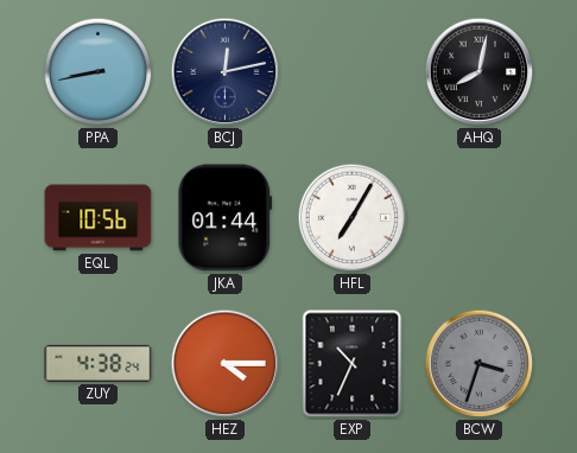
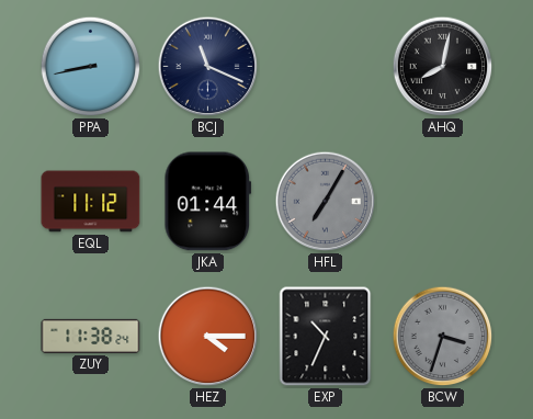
BCJ: 12:13 -> 11:19 (208, 67)
EQL: 10:56 -> 11:12 (91, 202)
HFL dial: white -> grey (326, 202)
ZUY: 4:38 -> 11:38 (91, 336)
